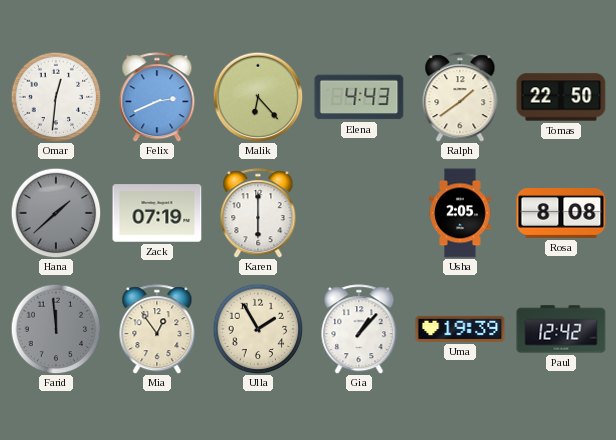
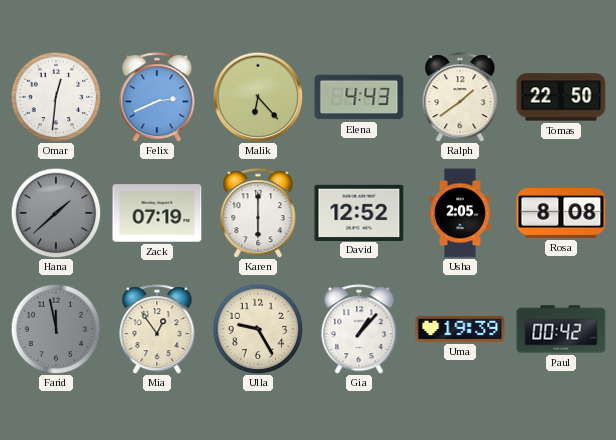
David: none -> 12:52 (359, 212)
Farid: 11:59 -> 11:58 (56, 329)
Ulla: 1:55 -> 9:25 (258, 329)
Paul: 12:42 -> 00:42 (561, 329)
